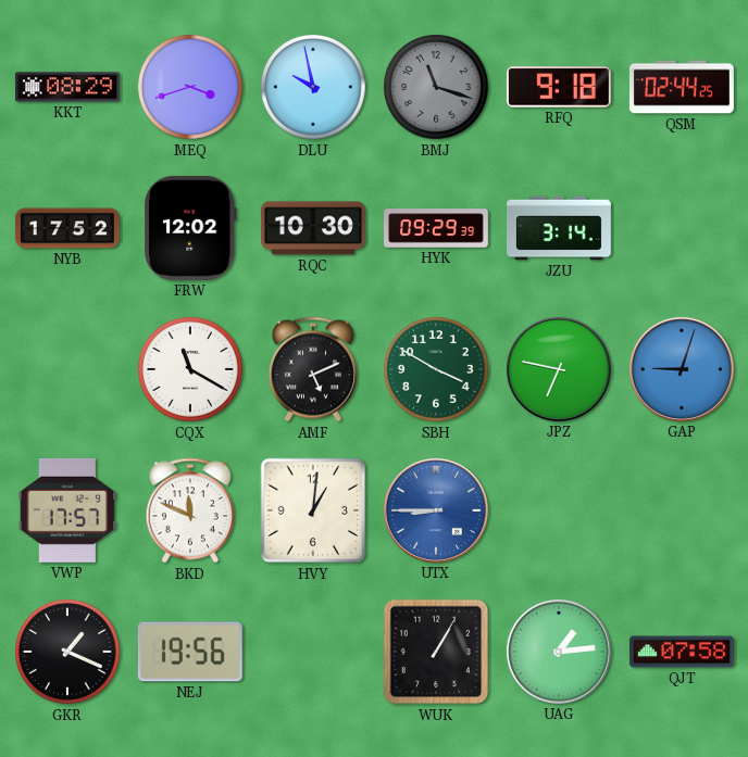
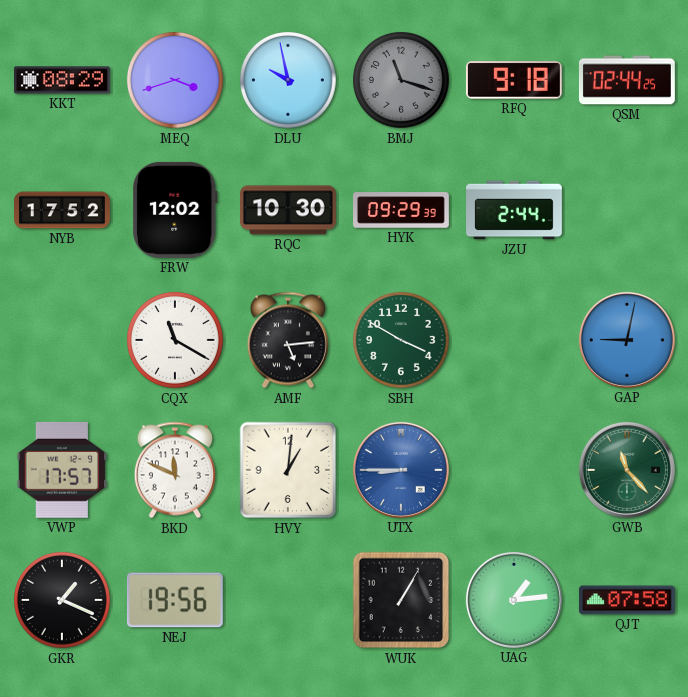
JZU: 3:14 -> 2:44 (515, 210)
AMF: 5:11 -> 5:14 (288, 340)
JPZ: 6:47 -> none (559, 369)
GAP: 9:03 -> 9:02 (627, 340)
GWB: none -> 11:23 (627, 470)
